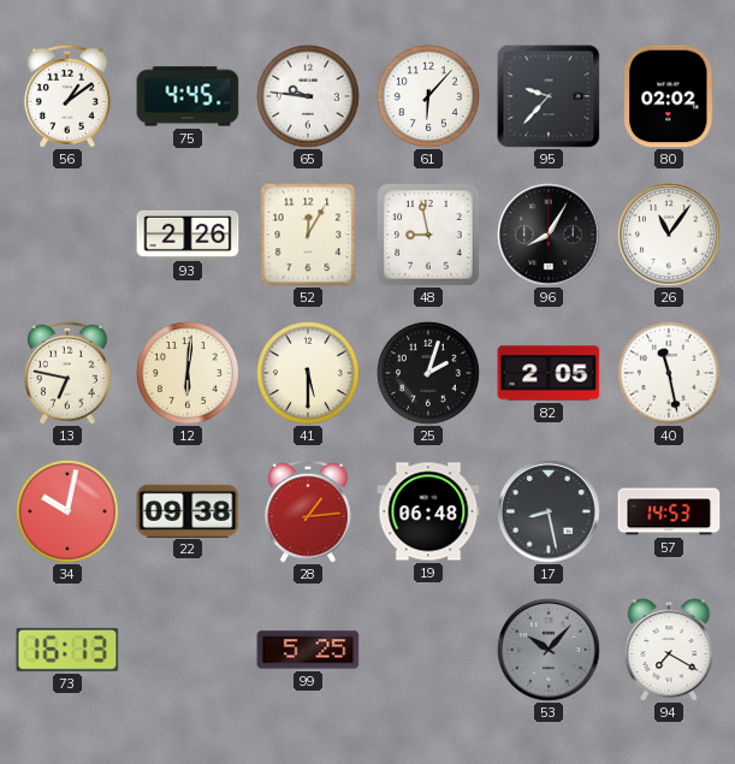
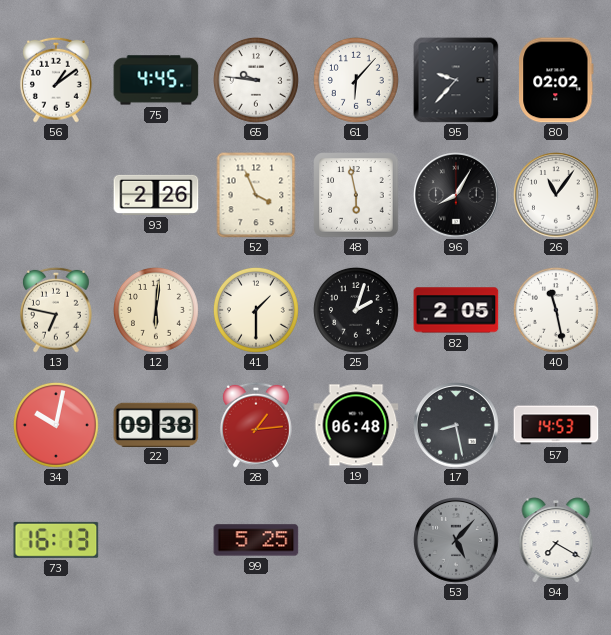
52: 12:05 -> 3:56 (256, 195)
48: 8:58 -> 5:58 (356, 195)
41: 5:30 -> 1:30 (256, 310)
53: 10:07 -> 5:07 (456, 540)
